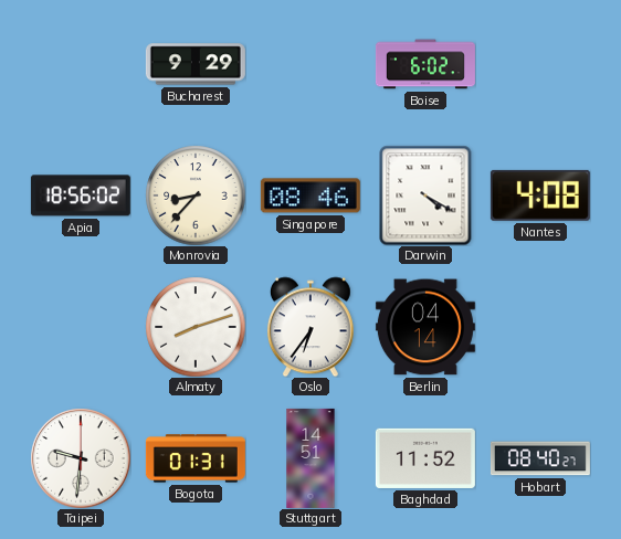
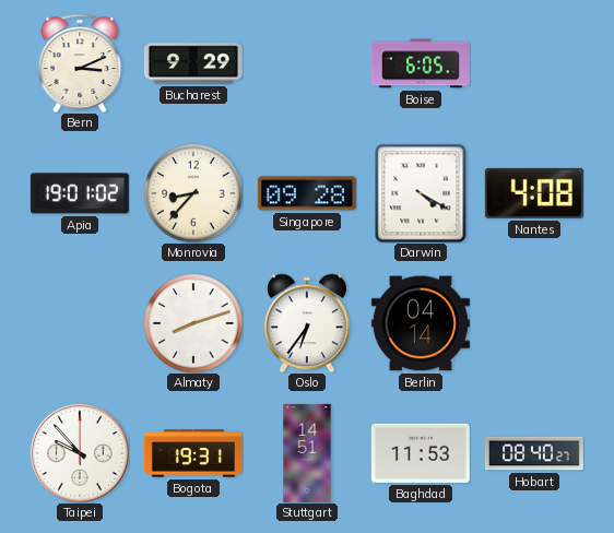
Bern: none -> 3:11 (80, 63)
Boise: 6:02 -> 6:05 (421, 63)
Apia: 18:56 -> 19:01 (80, 193)
Singapore: 08:46 -> 09:28 (307, 193)
Taipei: 9:31 -> 9:53 (80, 453)
Bogota: 01:31 -> 19:31 (193, 453)
Baghdad: 11:52 -> 11:53 (421, 453)
